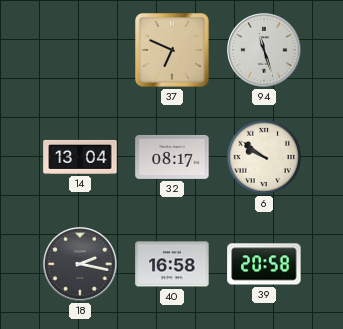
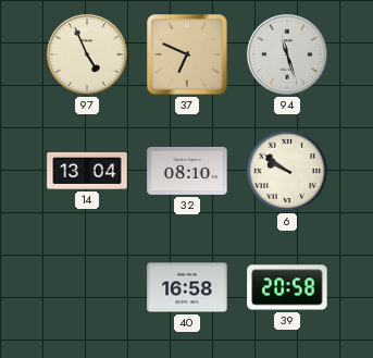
97: none -> 4:56 (87, 54)
32: 08:17 -> 08:10 (187, 171)
18: 2:17 -> none (80, 264)
